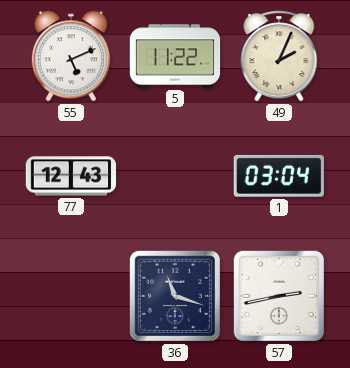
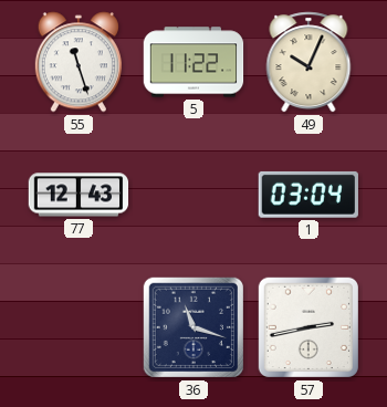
55: 5:11 -> 11:27 (79, 62)
49: 2:04 -> 10:04 (308, 62)
